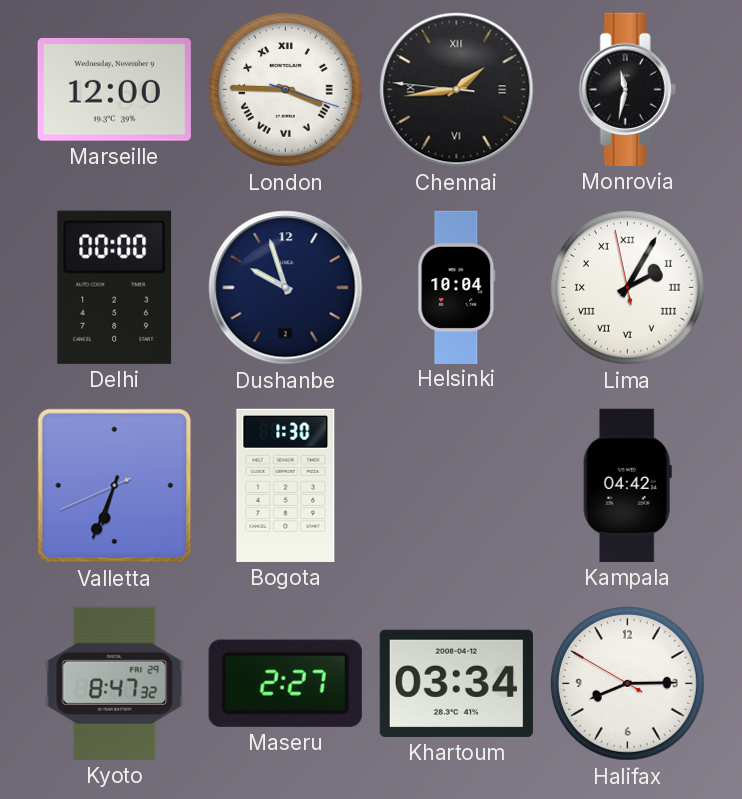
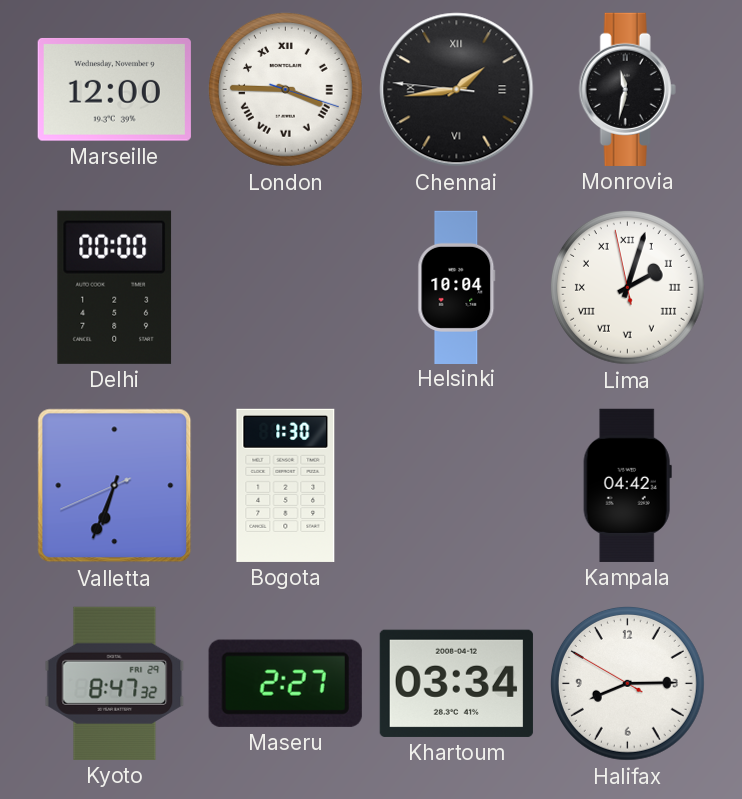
Dushanbe: 9:57 -> none (286, 288)
Lima: 2:04 -> 2:02 (627, 287)
